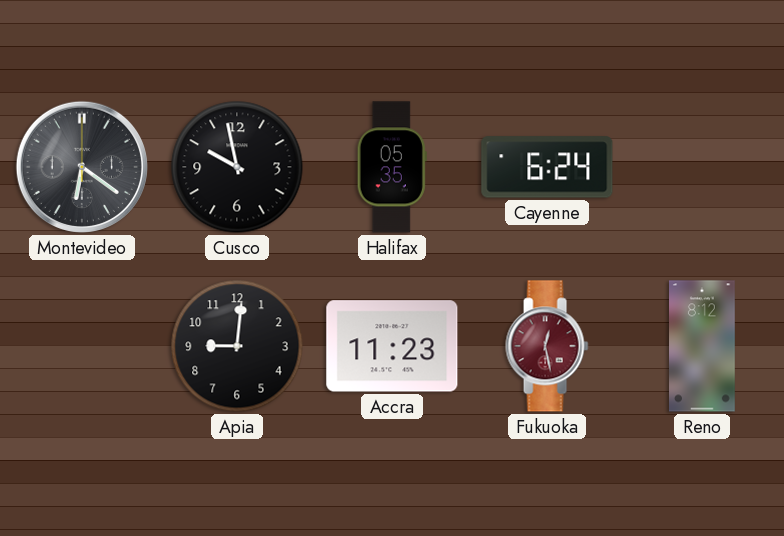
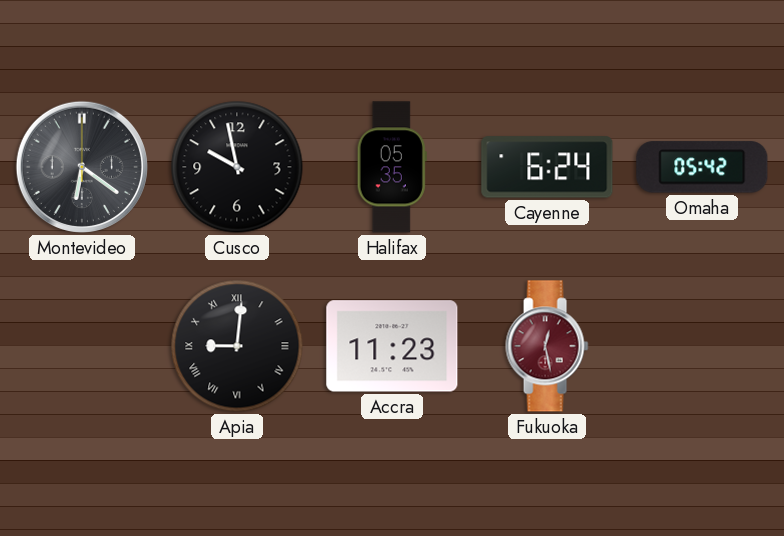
Omaha: none -> 05:42 (702, 167)
Apia numerals: Arabic -> Roman (237, 346)
Reno: 8:12 -> none (703, 346)
